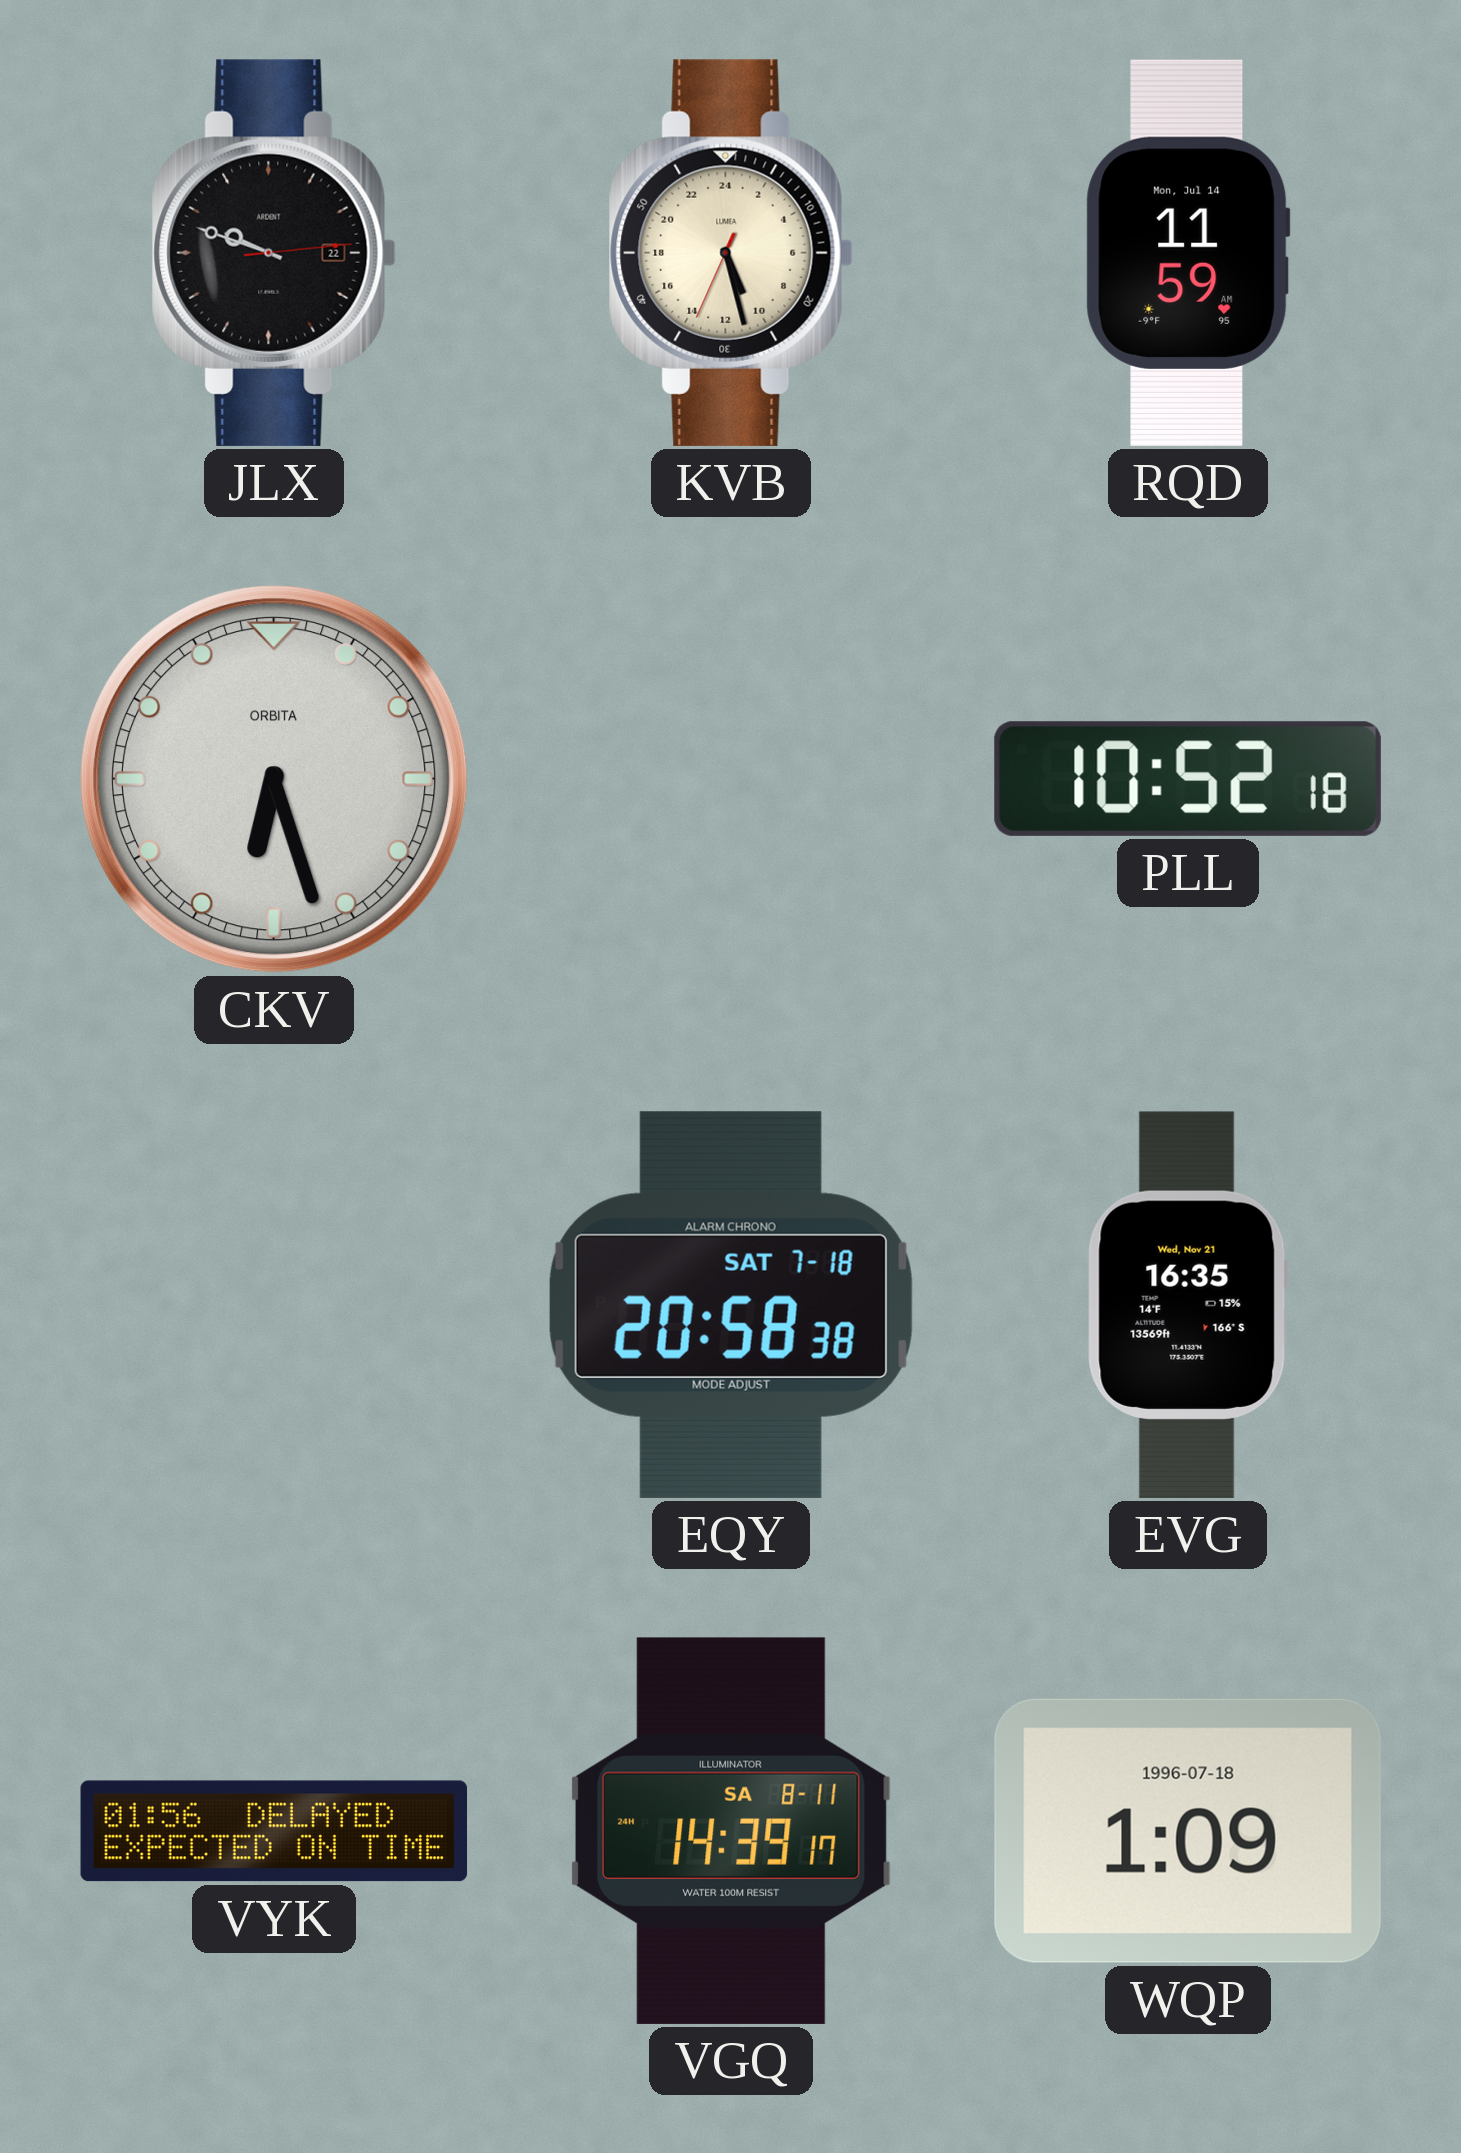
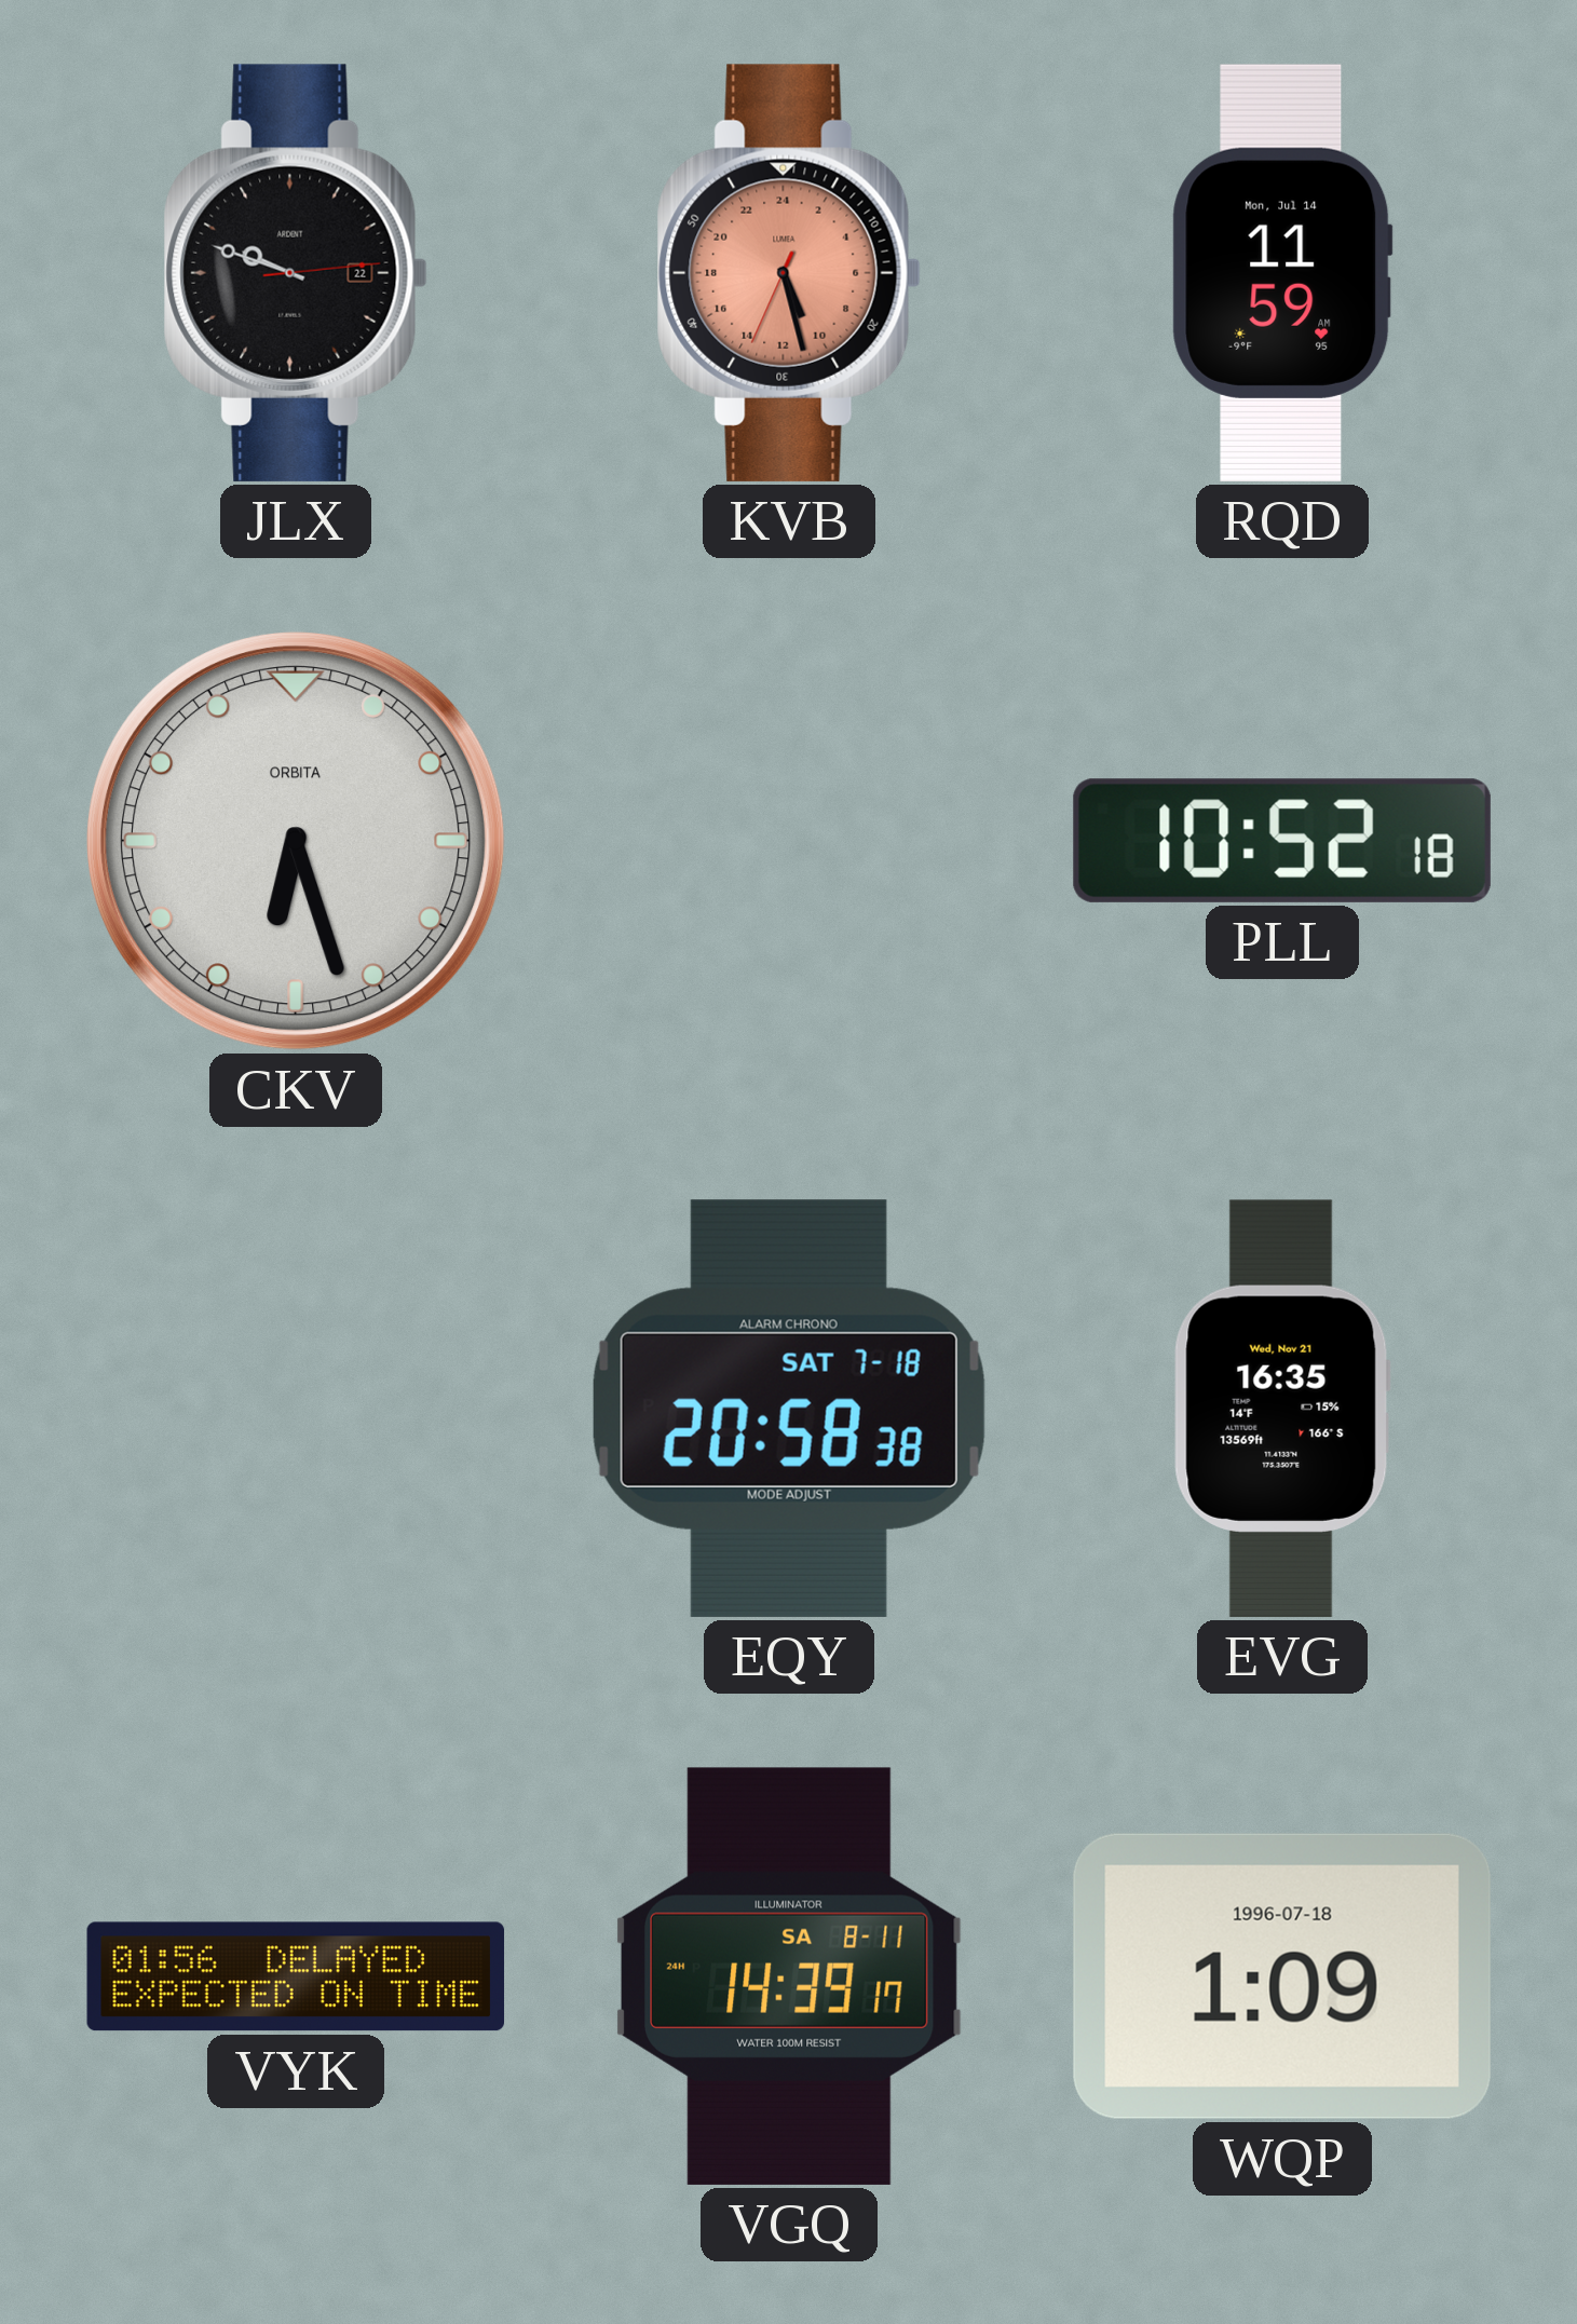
KVB dial: cream -> salmon (789, 273)
